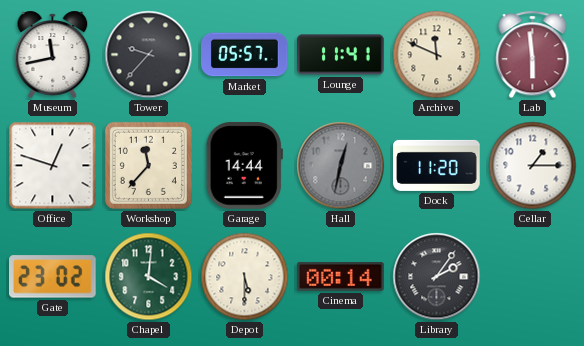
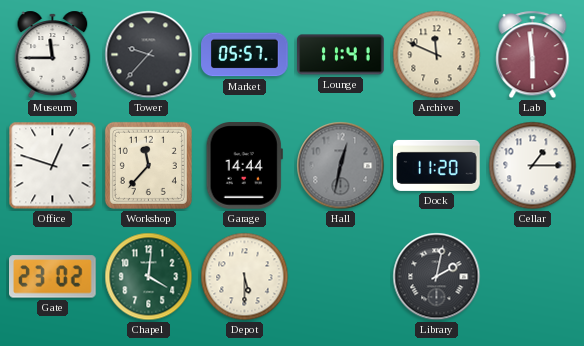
Museum: 11:43 -> 11:45 (53, 54)
Cinema: 00:14 -> none (341, 276)
Library: 2:06 -> 2:02 (437, 277)
